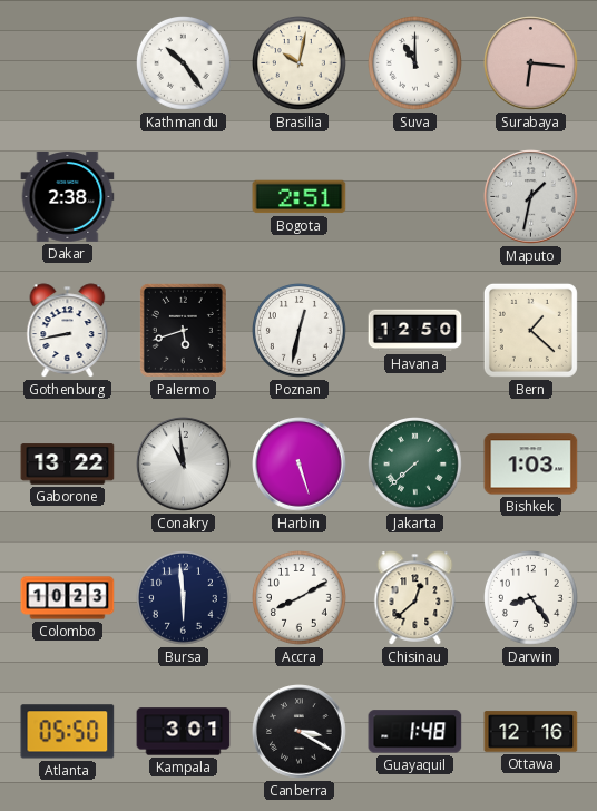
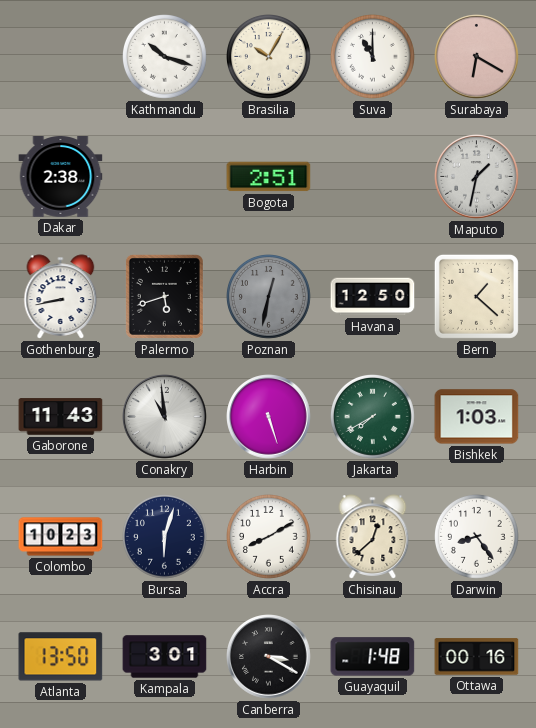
Kathmandu: 10:24 -> 10:18 (165, 57)
Brasilia: 10:02 -> 10:05 (269, 57)
Surabaya: 6:16 -> 6:20 (477, 57)
Poznan dial: white -> grey (269, 297)
Gaborone: 13:22 -> 11:43 (61, 417)
Jakarta: 7:38 -> 7:40 (373, 417)
Bursa: 5:59 -> 6:03 (165, 537)
Atlanta: 05:50 -> 13:50 (61, 657)
Ottawa: 12:16 -> 00:16 (477, 657)
